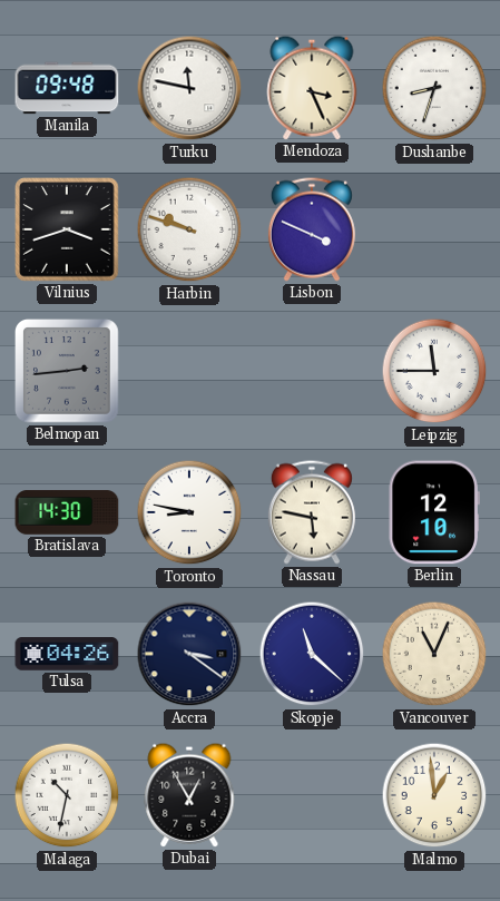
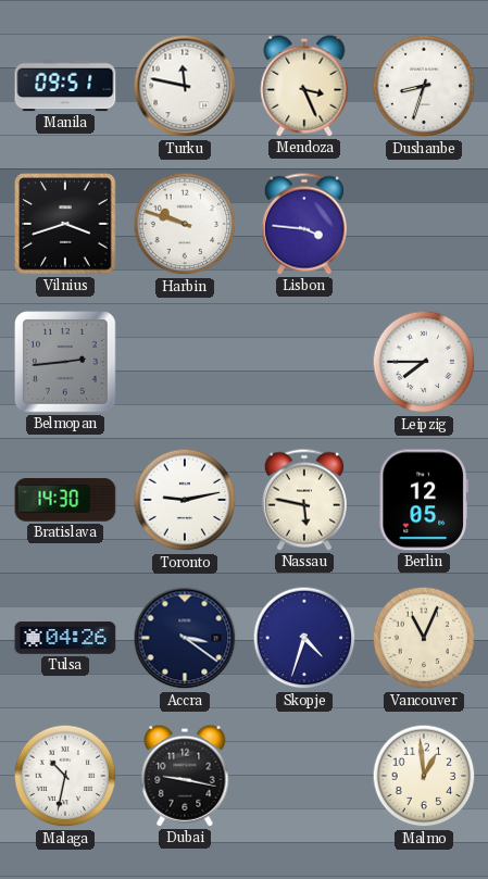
Manila: 09:48 -> 09:51 (65, 86)
Lisbon: 3:49 -> 3:46 (304, 224)
Leipzig: 11:45 -> 7:45 (424, 362)
Toronto: 8:47 -> 9:13 (185, 500)
Berlin: 12:10 -> 12:05 (424, 500)
Skopje: 11:22 -> 4:33 (304, 638)
Dubai: 12:55 -> 9:17 (185, 776)
